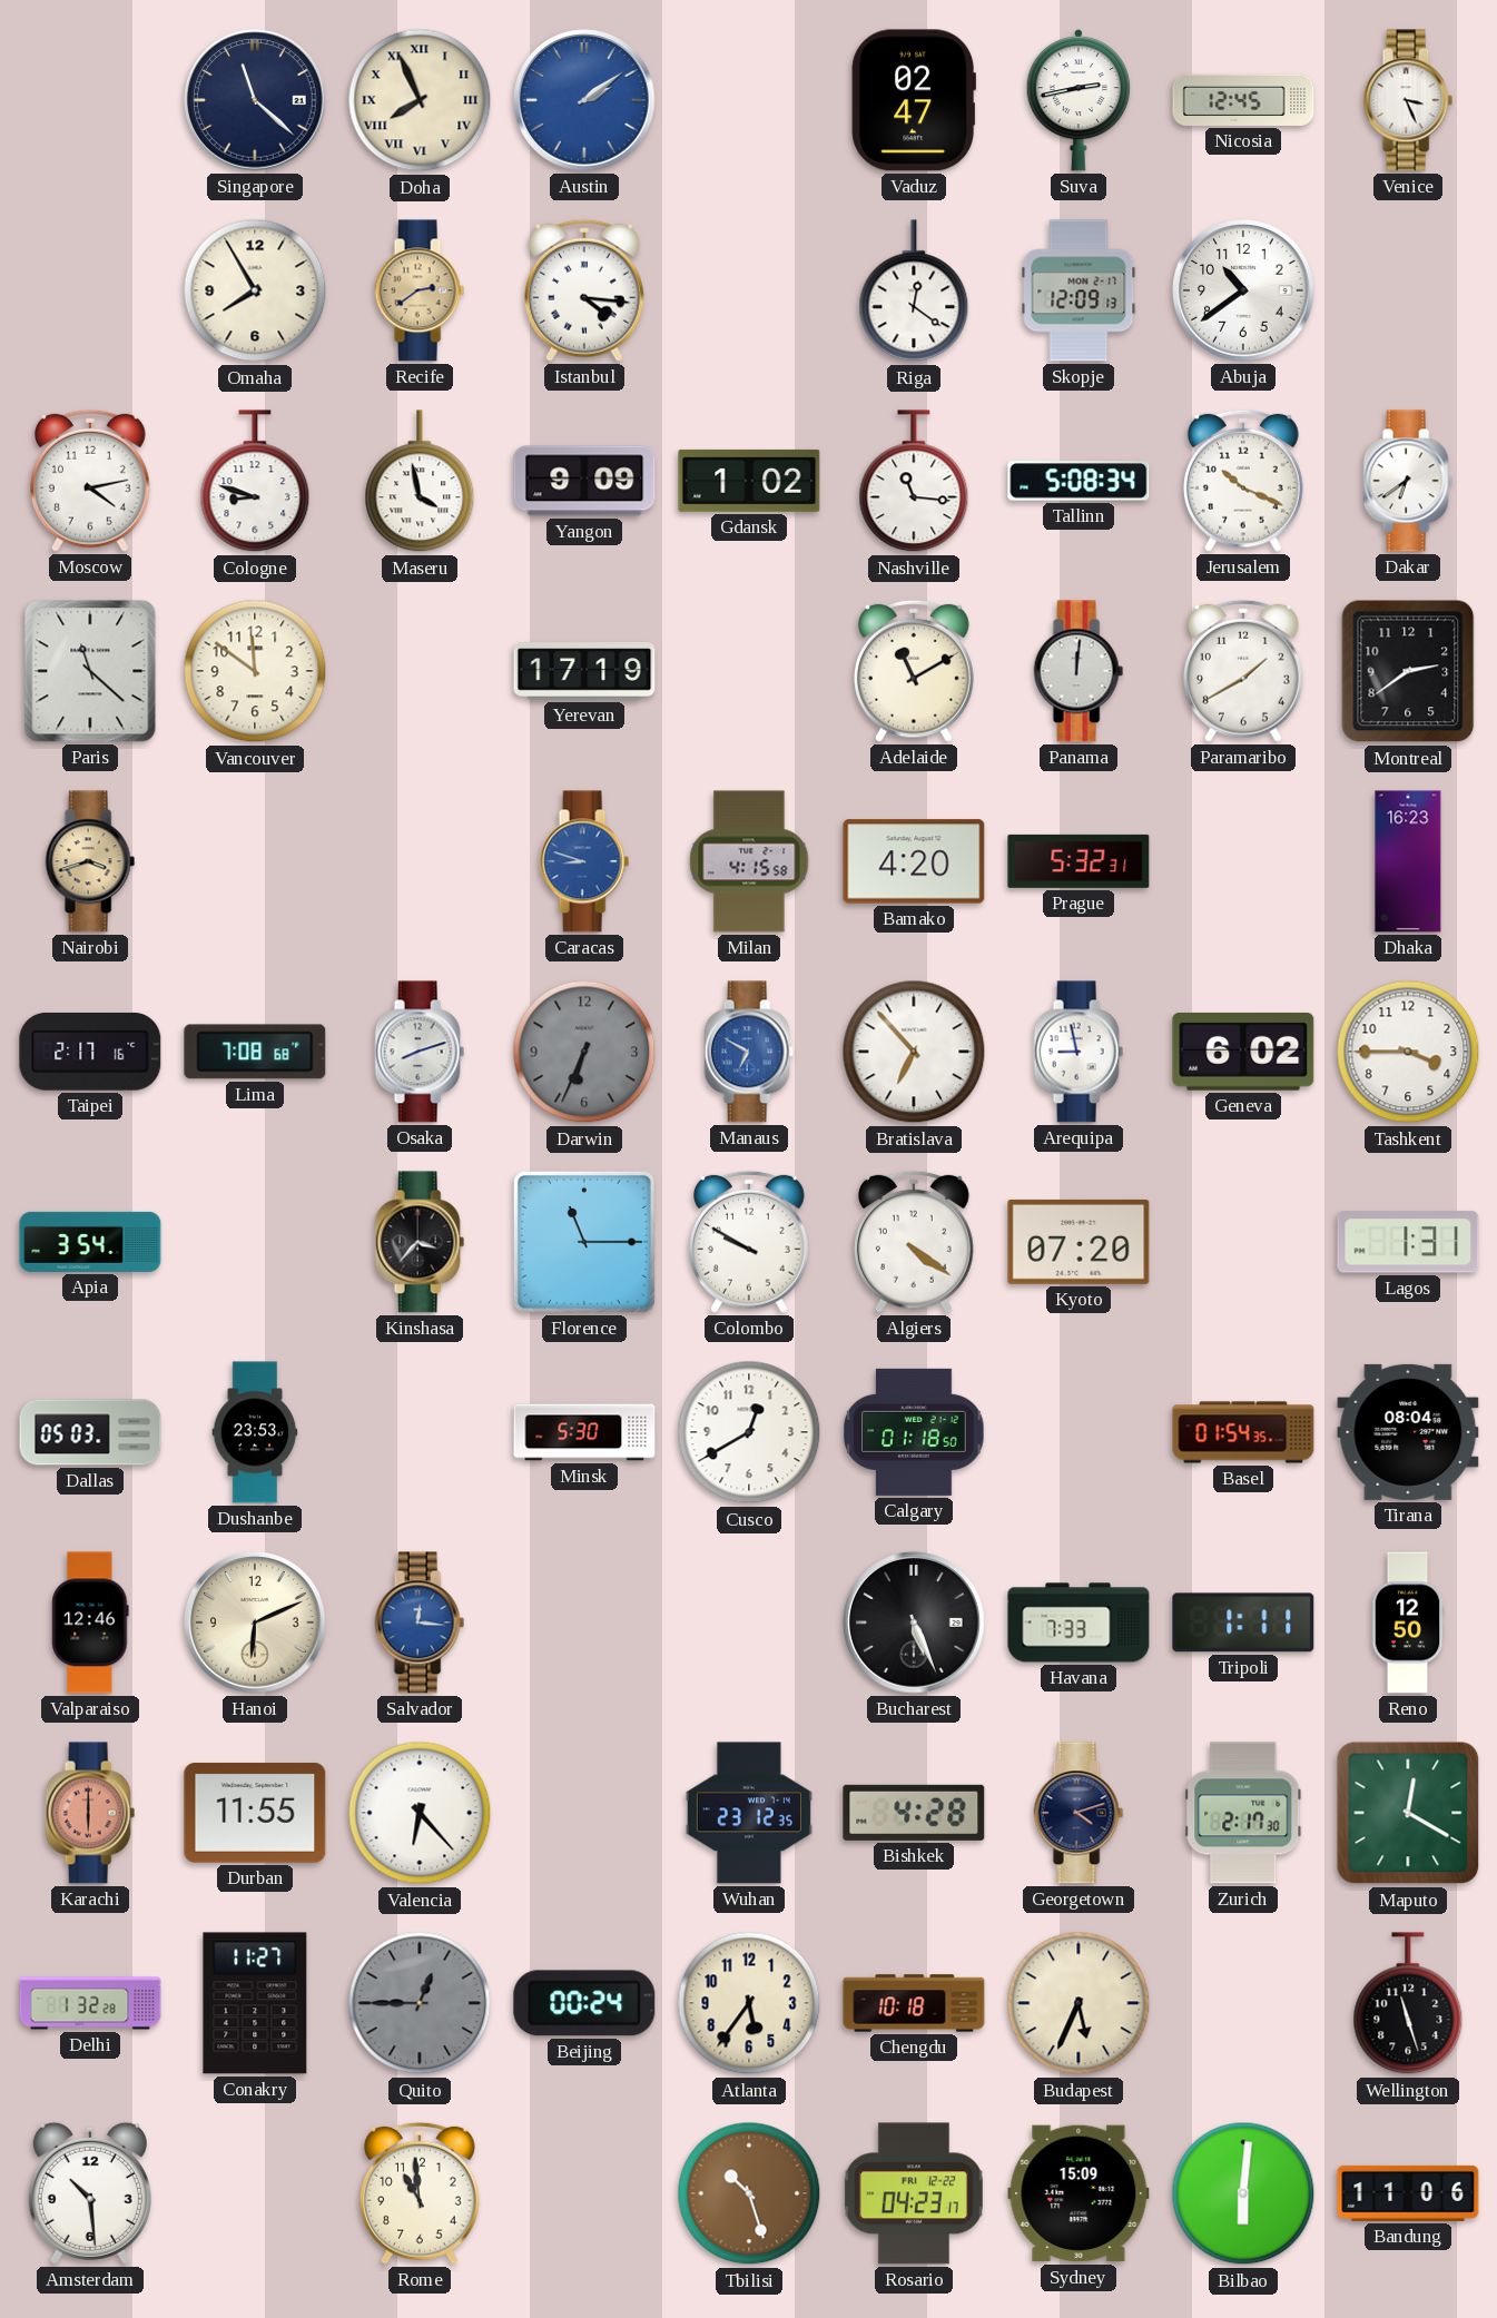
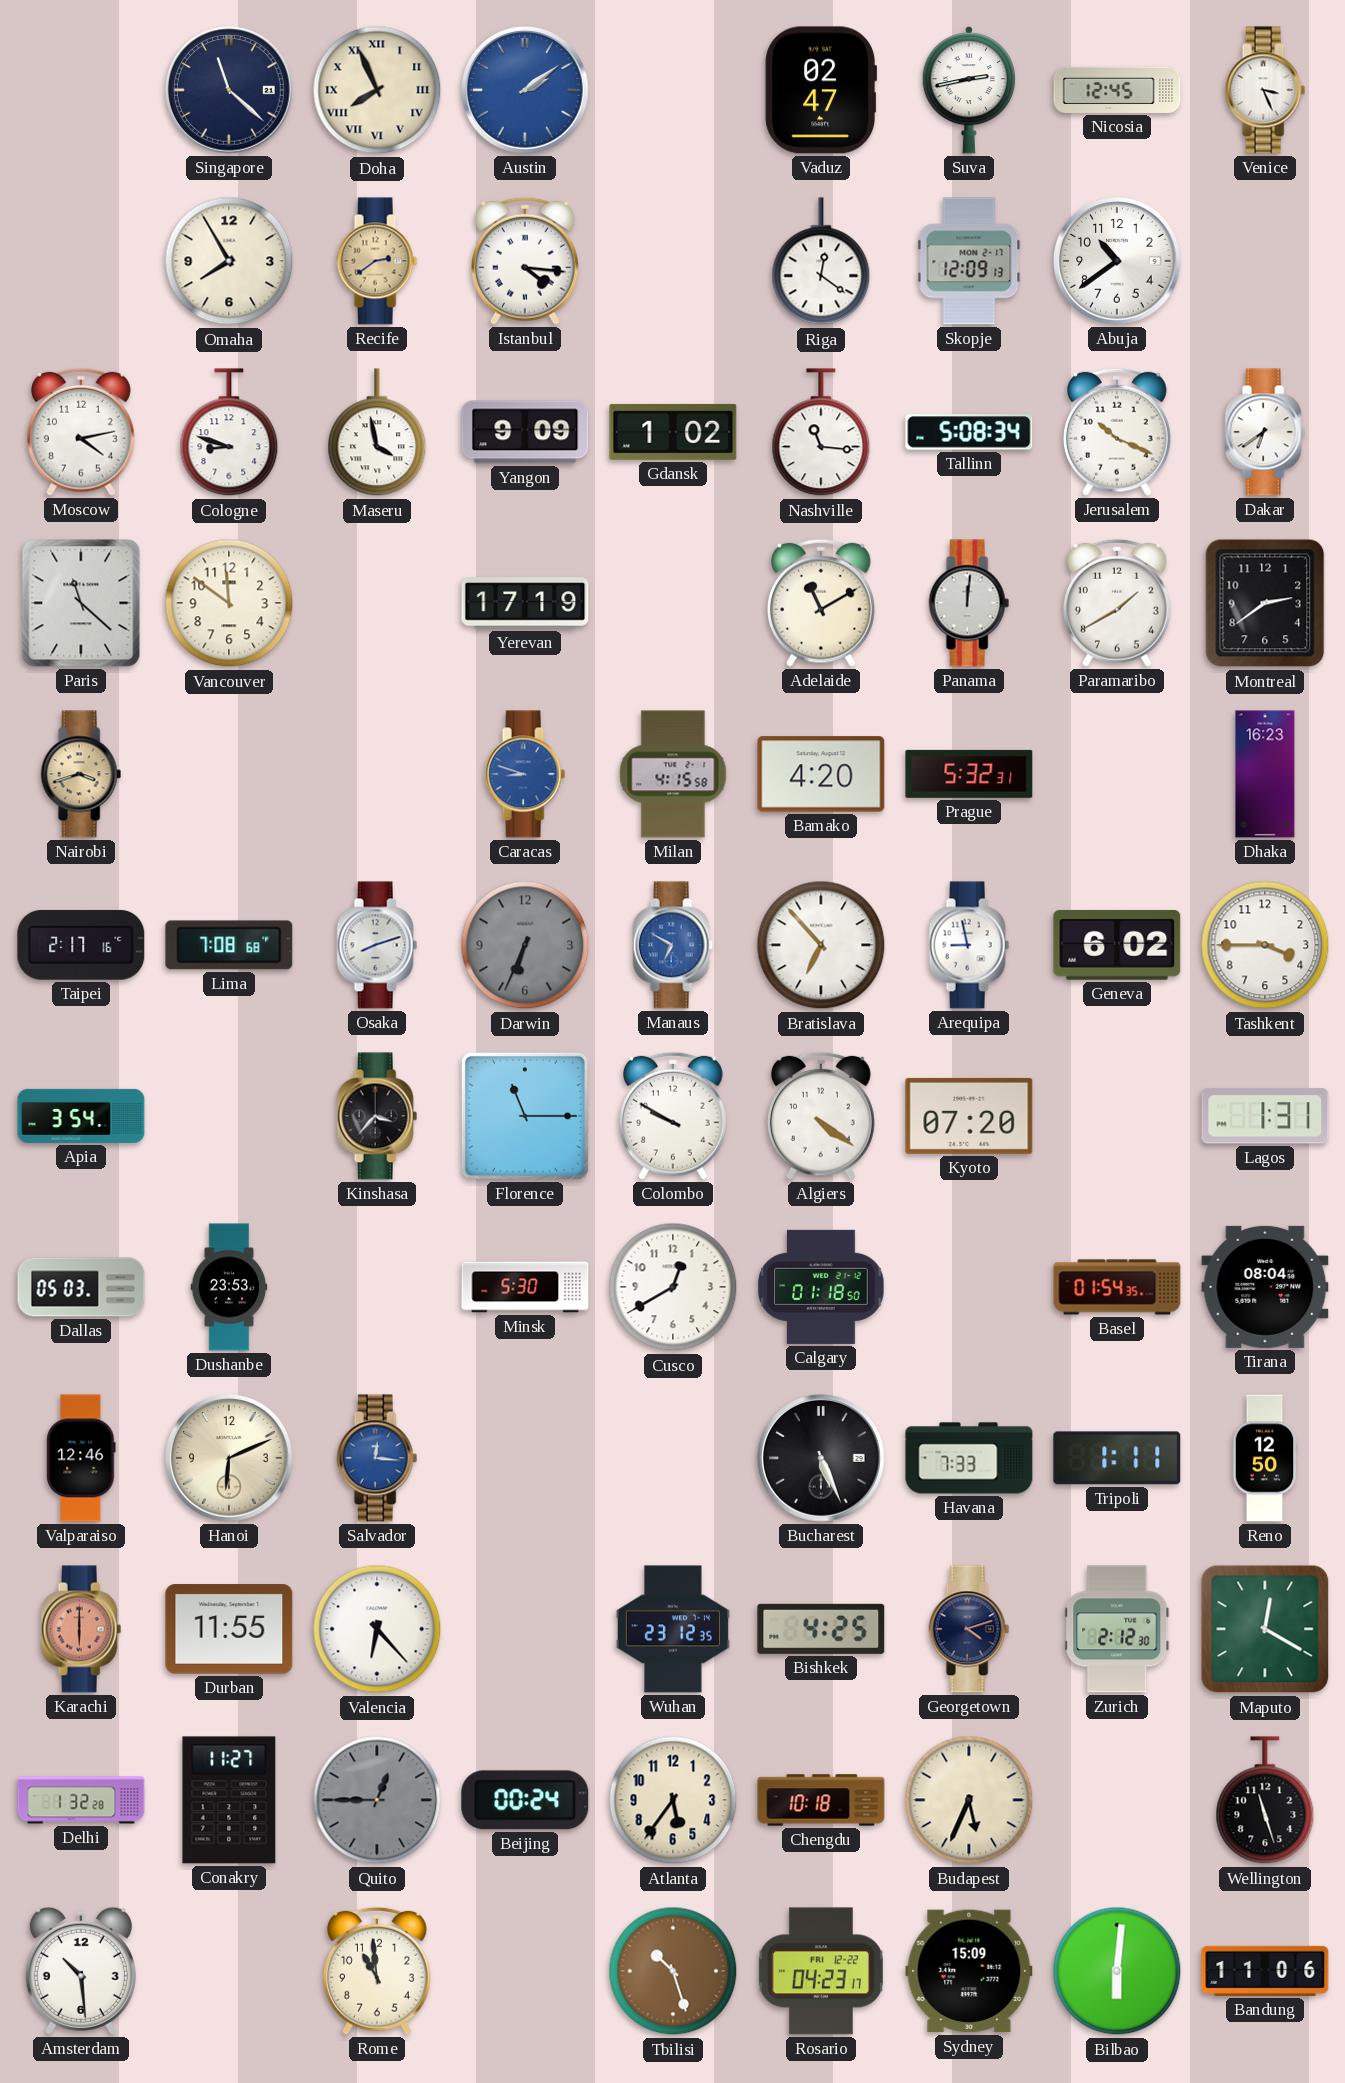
Bishkek: 4:28 -> 4:25 (821, 1629)
Zurich: 2:17 -> 2:12 (1117, 1629)
